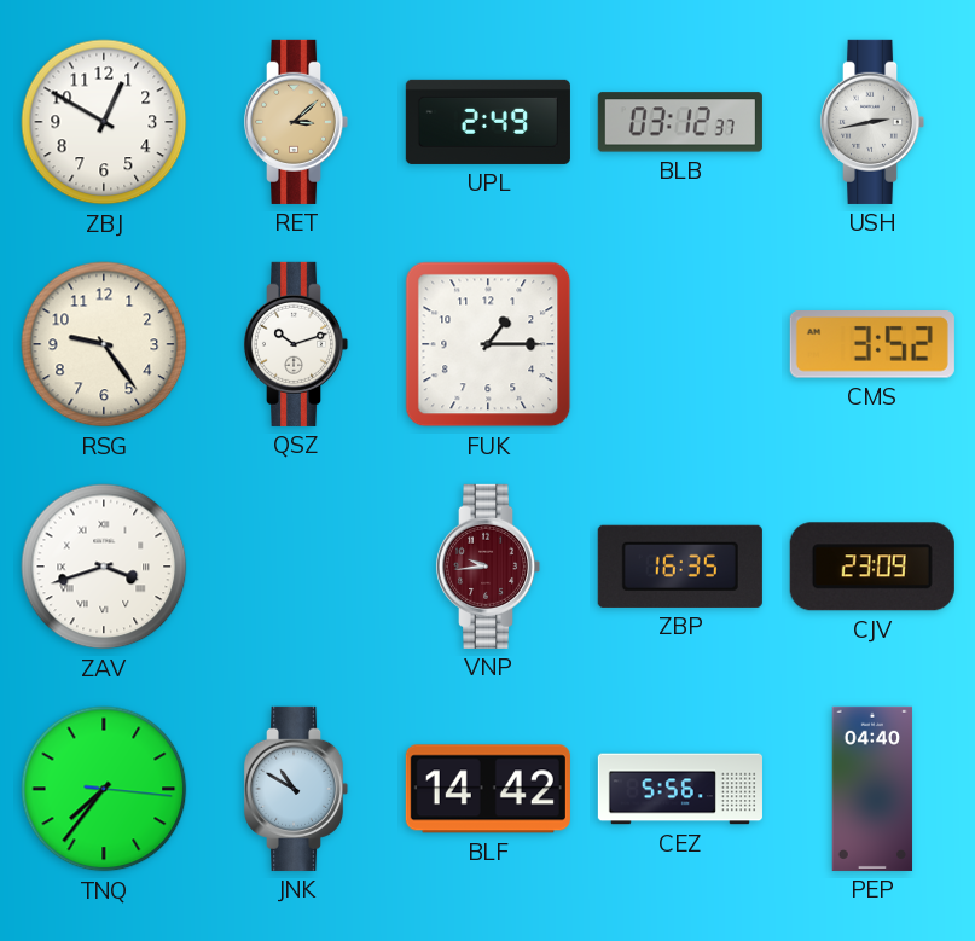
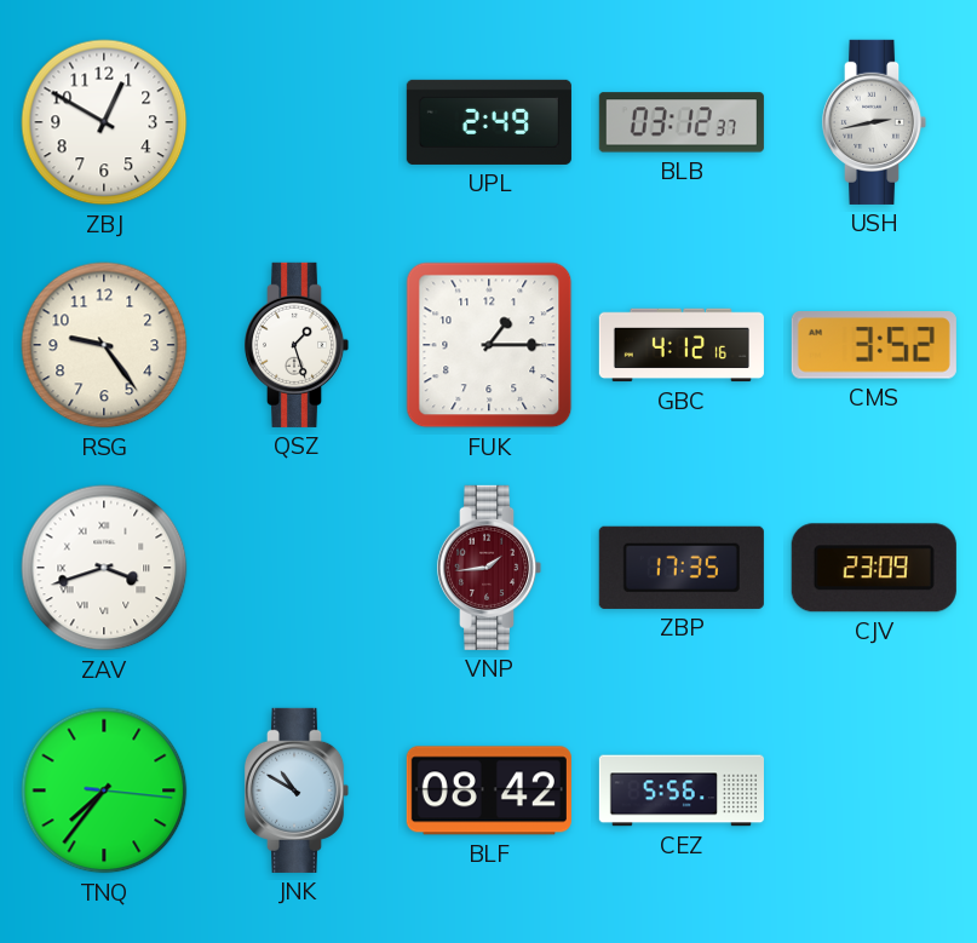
RET: 3:08 -> none (296, 122)
QSZ: 10:12 -> 1:27 (297, 345)
GBC: none -> 4:12 (682, 345)
VNP: 9:44 -> 1:44 (489, 568)
ZBP: 16:35 -> 17:35 (682, 568)
BLF: 14:42 -> 08:42 (489, 790)
PEP: 04:40 -> none (872, 789)
